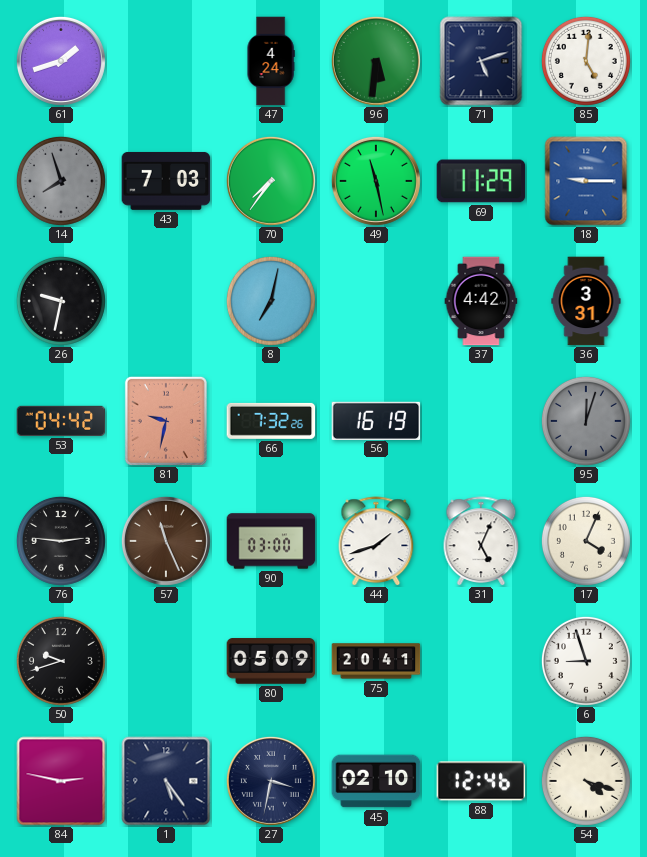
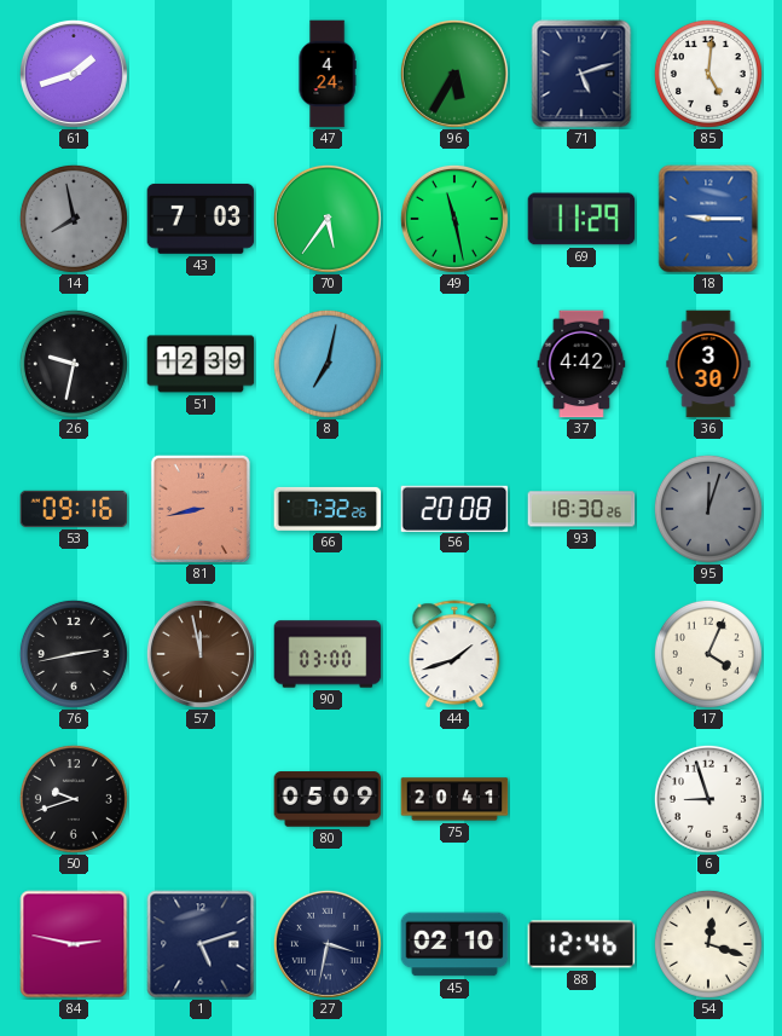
96: 5:31 -> 5:35 (454, 74)
14: 7:57 -> 7:58 (74, 219)
70: 7:36 -> 5:36 (328, 219)
51: none -> 12:39 (201, 364)
36: 3:31 -> 3:30 (708, 364)
53: 04:42 -> 09:16 (74, 509)
81: 9:32 -> 8:43 (201, 509)
56: 16:19 -> 20:08 (454, 508)
93: none -> 18:30 (581, 509)
76: 2:46 -> 2:43 (74, 654)
57: 11:26 -> 11:58 (201, 654)
31: 5:04 -> none (481, 541)
1: 5:24 -> 5:12 (201, 944)
54: 4:18 -> 12:18 (708, 944)
